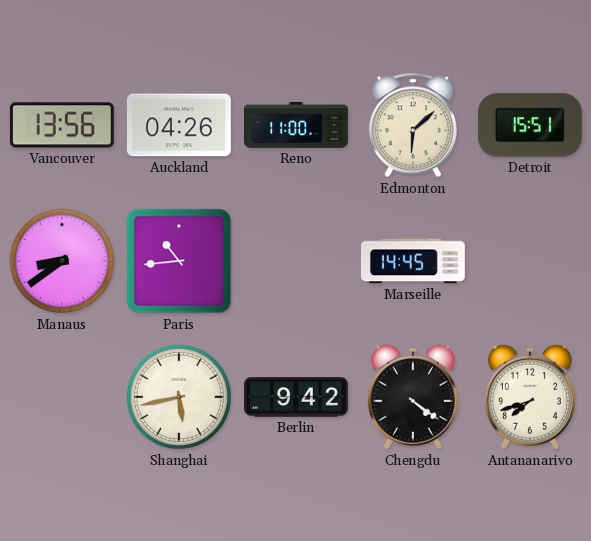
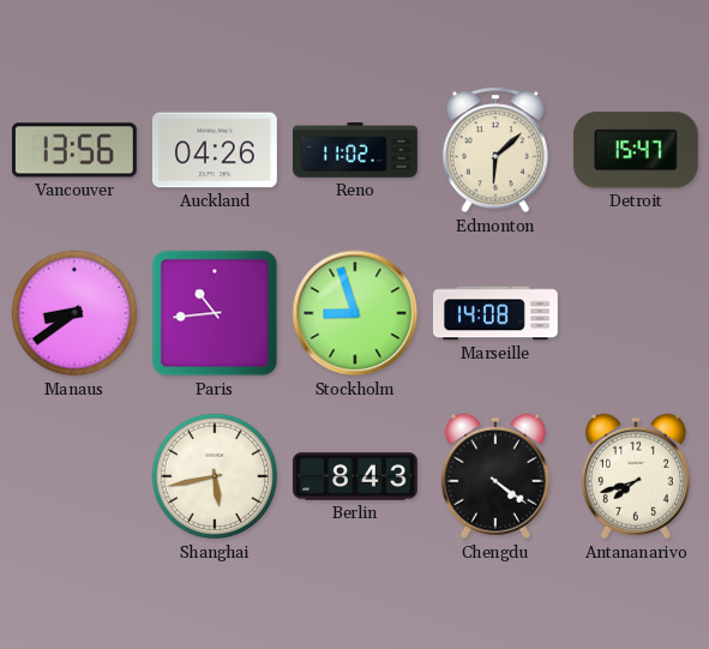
Reno: 11:00 -> 11:02 (356, 151)
Detroit: 15:51 -> 15:47 (636, 150)
Stockholm: none -> 8:57 (355, 313)
Marseille: 14:45 -> 14:08 (495, 313)
Berlin: 9:42 -> 8:43 (355, 476)
